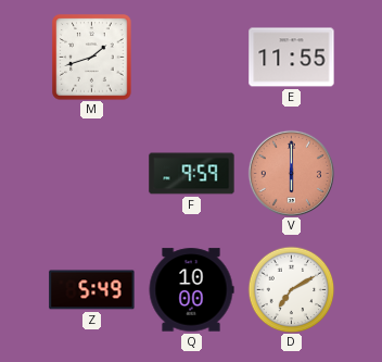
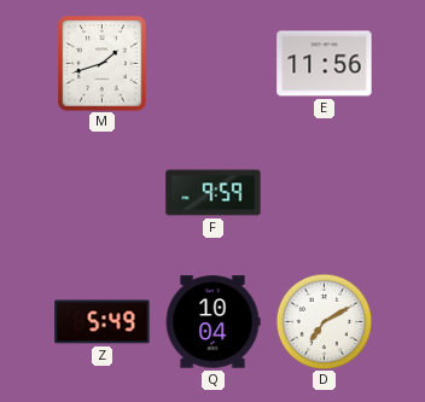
E: 11:55 -> 11:56 (325, 64)
V: 6:00 -> none (291, 173)
Q: 10:00 -> 10:04 (212, 322)
